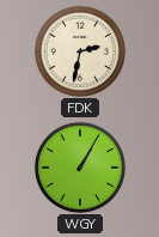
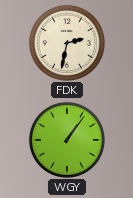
WGY: 1:05 -> 1:06 (67, 140)
